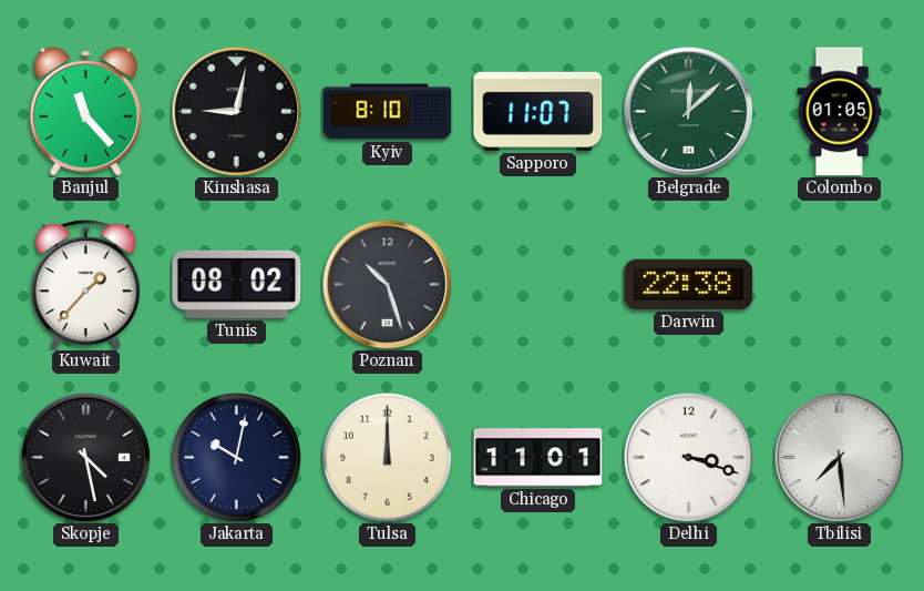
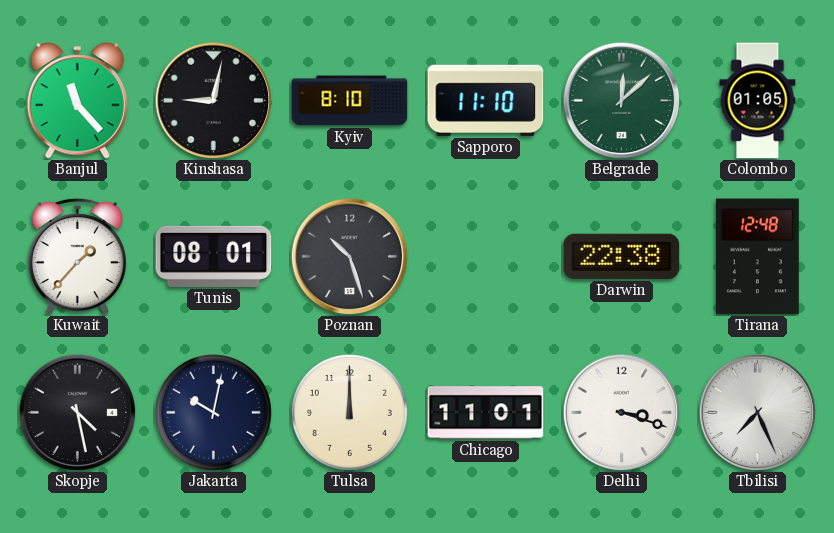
Sapporo: 11:07 -> 11:10 (486, 100)
Tunis: 08:02 -> 08:01 (214, 256)
Tirana: none -> 12:48 (757, 257)
Tbilisi: 7:29 -> 7:26 (757, 412)
